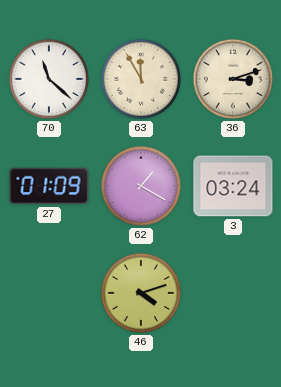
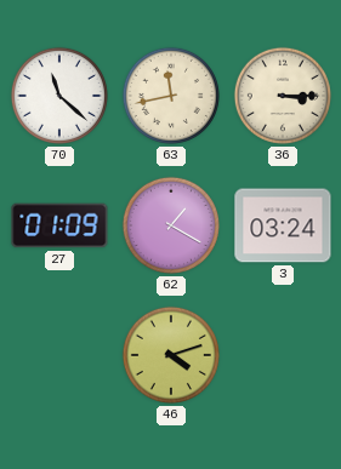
63: 11:55 -> 11:43 (171, 96)
36: 3:12 -> 3:15 (283, 96)
